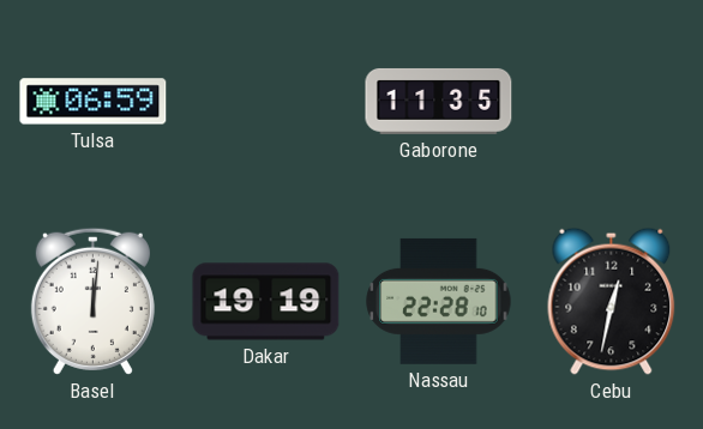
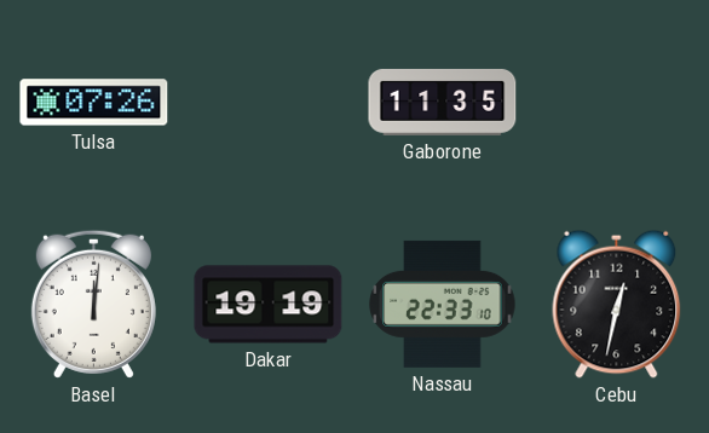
Tulsa: 06:59 -> 07:26 (94, 103)
Nassau: 22:28 -> 22:33 (443, 304)
